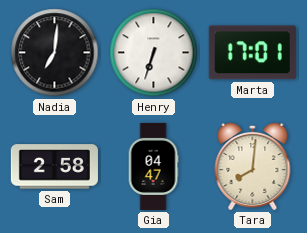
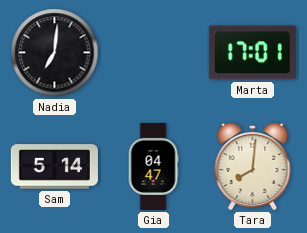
Henry: 6:33 -> none (154, 53)
Sam: 2:58 -> 5:14 (54, 167)
